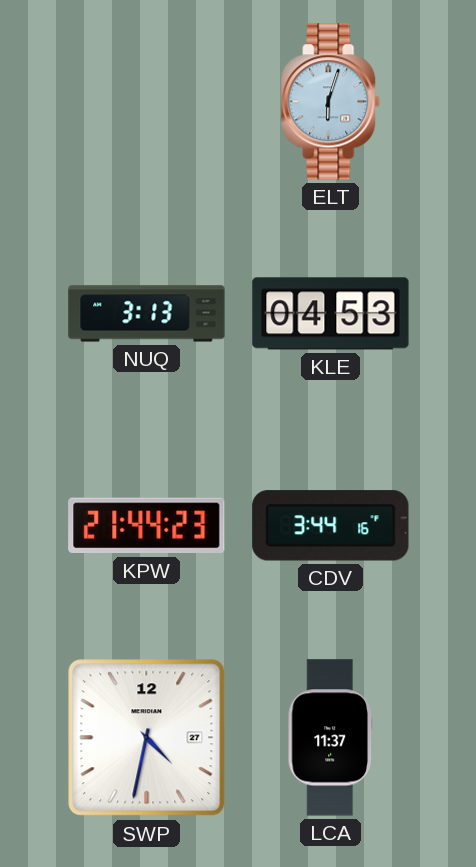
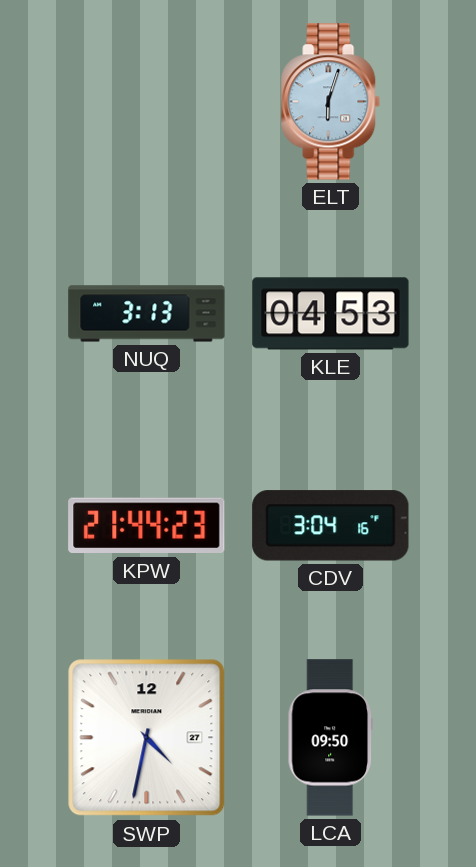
CDV: 3:44 -> 3:04 (331, 526)
LCA: 11:37 -> 09:50 (330, 738)
